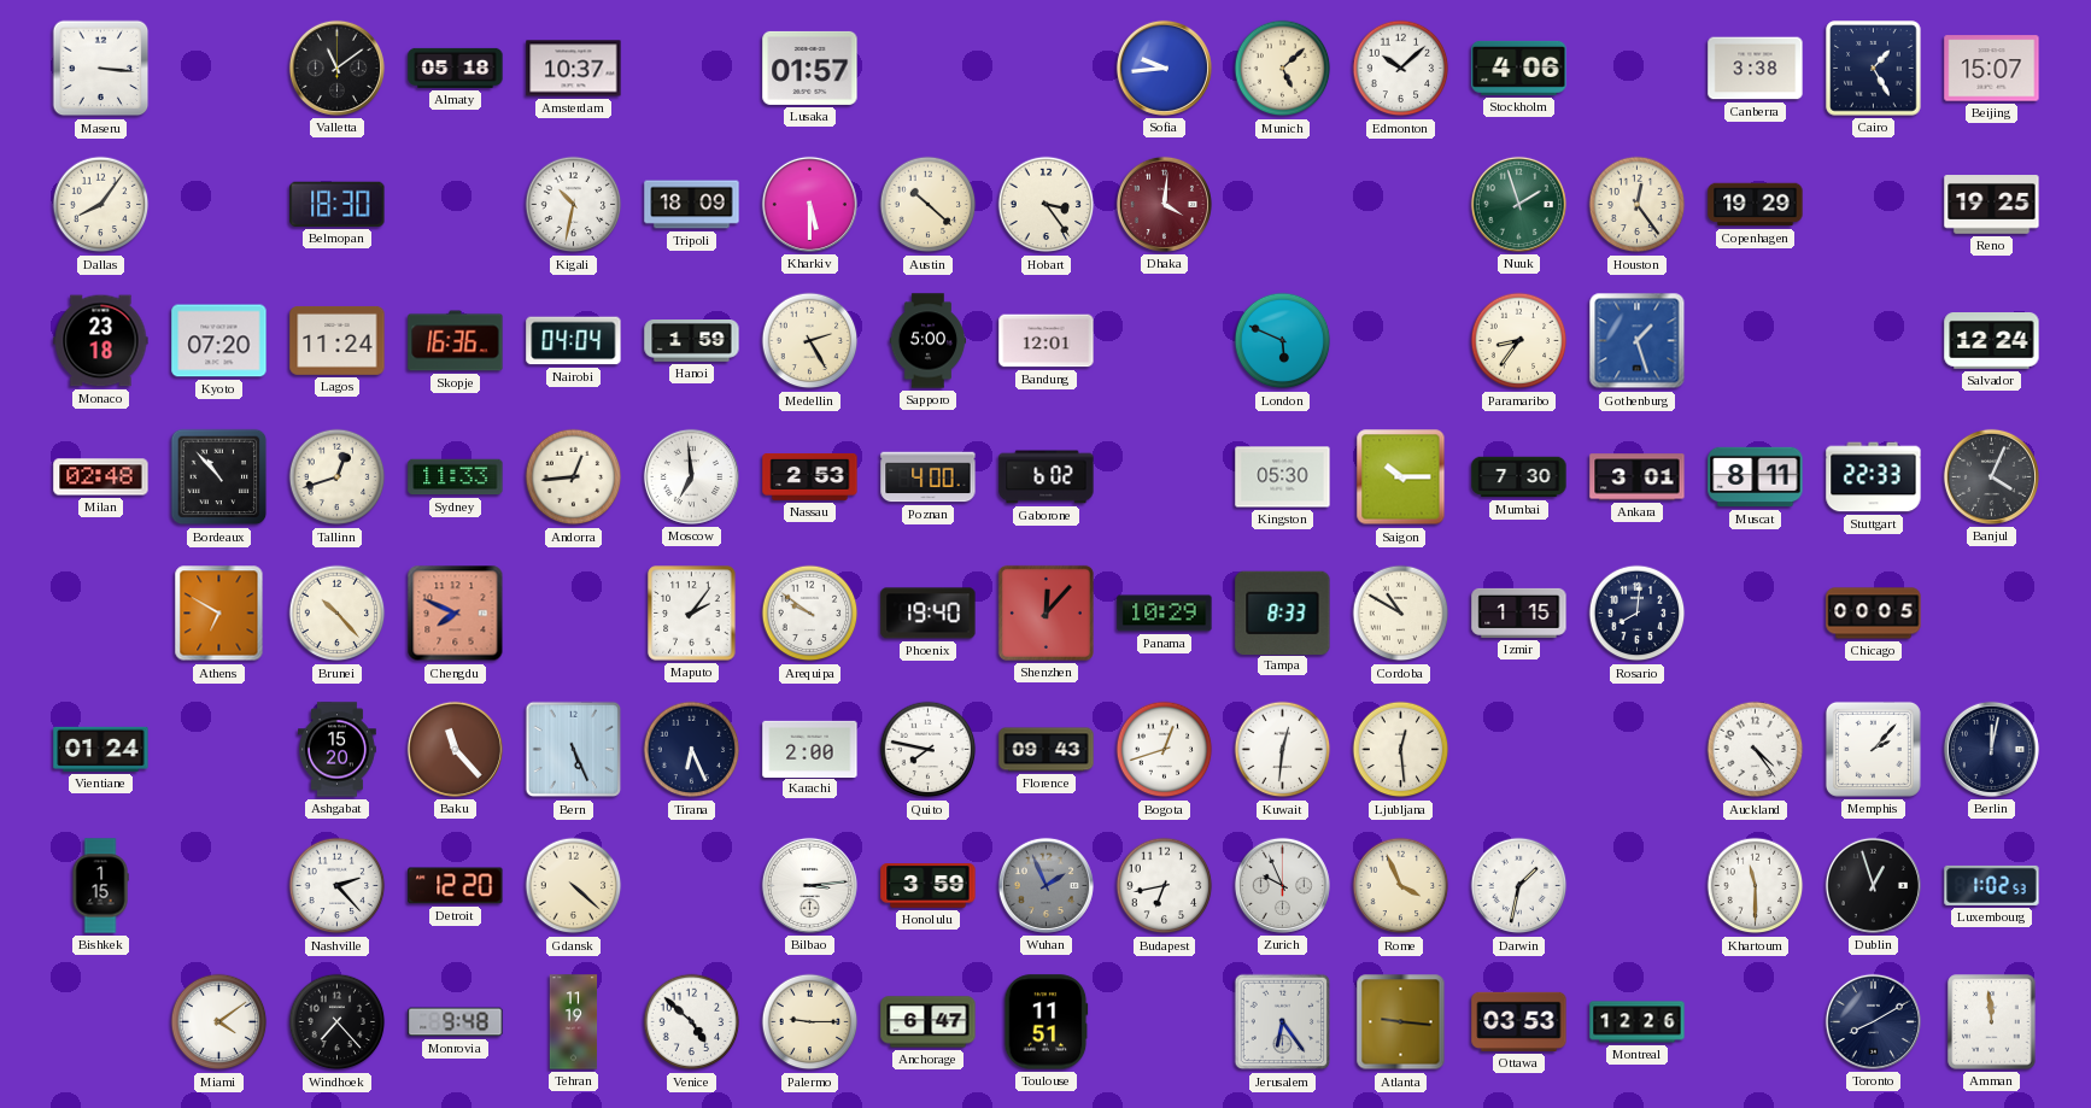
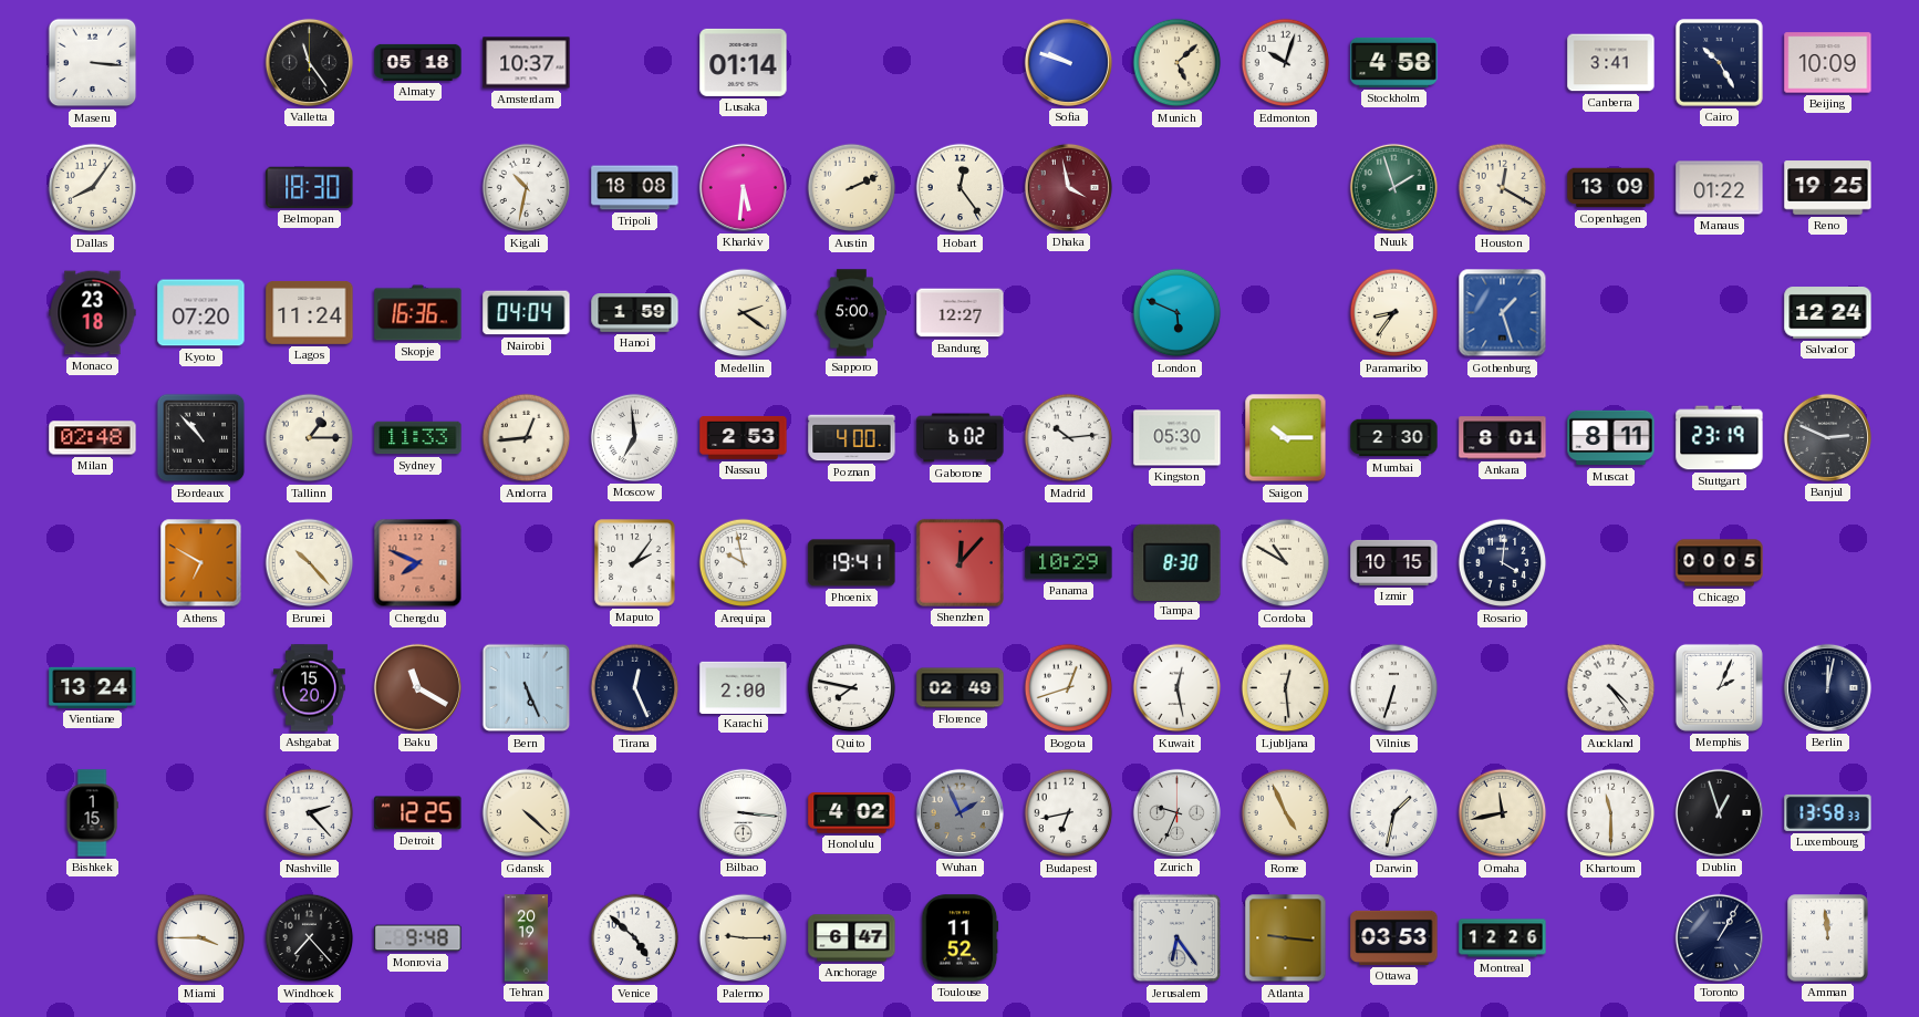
Valletta: 11:09 -> 11:24 (309, 62)
Lusaka: 01:57 -> 01:14 (744, 62)
Sofia: 9:44 -> 9:48 (1068, 62)
Edmonton: 10:08 -> 10:03 (1286, 63)
Stockholm: 4:06 -> 4:58 (1394, 62)
Canberra: 3:38 -> 3:41 (1611, 63)
Cairo: 1:25 -> 10:25 (1720, 63)
Beijing: 15:07 -> 10:09 (1828, 63)
Tripoli: 18:09 -> 18:08 (635, 188)
Kharkiv: 5:30 -> 5:31 (743, 187)
Austin: 10:22 -> 2:11 (852, 188)
Hobart: 3:24 -> 12:24 (961, 188)
Dhaka: 4:01 -> 3:58 (1068, 187)
Houston: 12:24 -> 12:20 (1503, 188)
Copenhagen: 19:29 -> 13:09 (1611, 188)
Manaus: none -> 01:22 (1720, 188)
Medellin: 2:25 -> 2:21 (744, 313)
Bandung: 12:01 -> 12:27 (961, 313)
Tallinn: 12:42 -> 1:15 (310, 438)
Madrid: none -> 10:14 (1069, 438)
Mumbai: 7:30 -> 2:30 (1394, 438)
Ankara: 3:01 -> 8:01 (1503, 438)
Stuttgart: 22:33 -> 23:19 (1720, 438)
Banjul: 4:04 -> 2:49 (1827, 437)
Arequipa: 9:51 -> 9:58 (744, 563)
Phoenix: 19:40 -> 19:41 (852, 563)
Tampa: 8:33 -> 8:30 (1178, 562)
Izmir: 1:15 -> 10:15 (1394, 562)
Rosario: 8:01 -> 4:01 (1503, 563)
Vientiane: 01:24 -> 13:24 (93, 687)
Baku: 11:23 -> 11:20 (417, 687)
Tirana: 6:26 -> 12:26 (635, 688)
Florence: 09:43 -> 02:49 (961, 688)
Kuwait: 12:31 -> 12:28 (1178, 688)
Vilnius: none -> 6:33 (1394, 688)
Memphis: 2:07 -> 2:04 (1719, 687)
Detroit: 12:20 -> 12:25 (418, 813)
Bilbao: 3:14 -> 3:16 (743, 812)
Honolulu: 3:59 -> 4:02 (852, 813)
Zurich: 9:56 -> 9:34 (1176, 812)
Rome: 3:56 -> 4:56 (1286, 813)
Omaha: none -> 11:43 (1503, 813)
Luxembourg: 1:02 -> 13:58 (1828, 812)
Miami: 4:09 -> 3:45 (201, 938)
Tehran: 11:19 -> 20:19 (527, 938)
Toulouse: 11:51 -> 11:52 (961, 938)
Toronto: 8:10 -> 1:05 (1719, 937)
